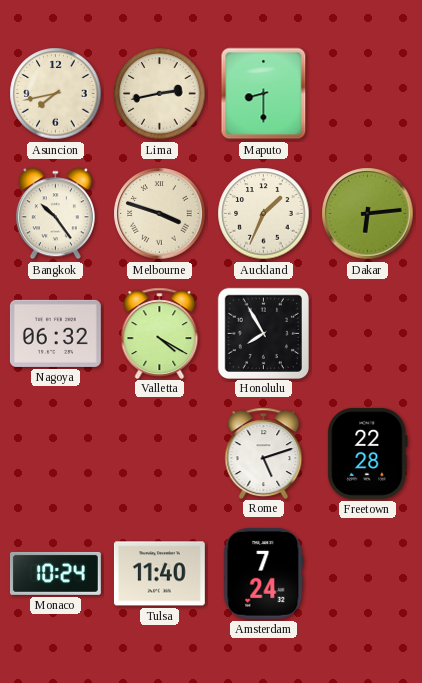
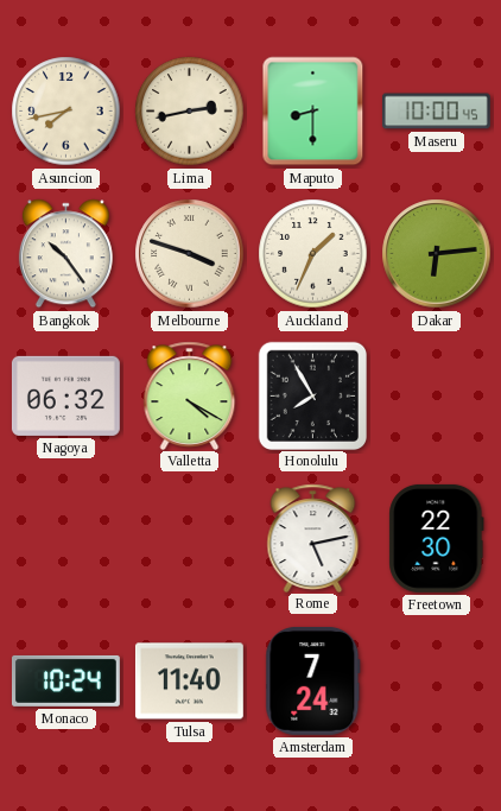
Maseru: none -> 10:00 (436, 112)
Rome: 5:12 -> 5:13 (313, 538)
Freetown: 22:28 -> 22:30 (437, 538)
